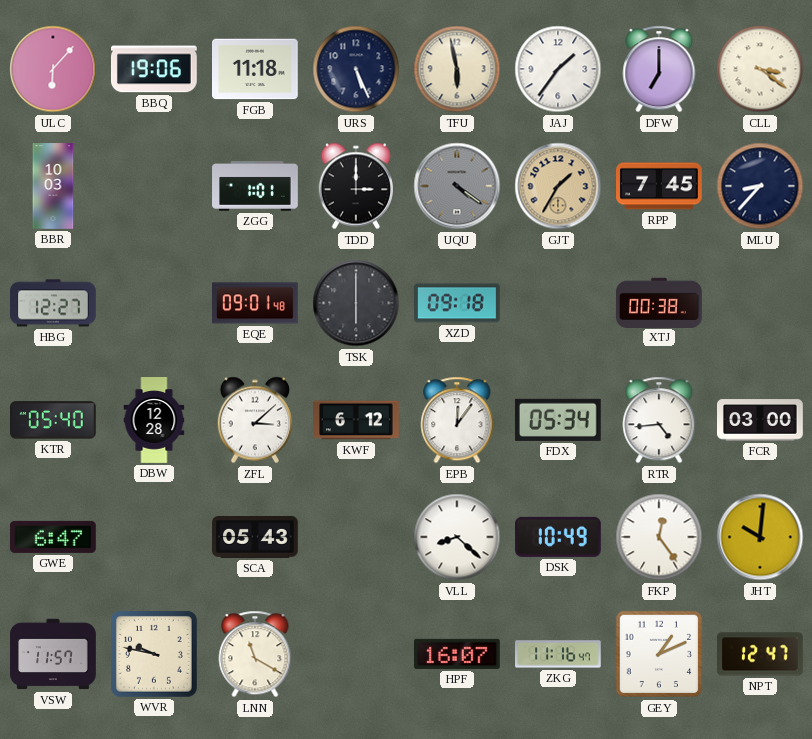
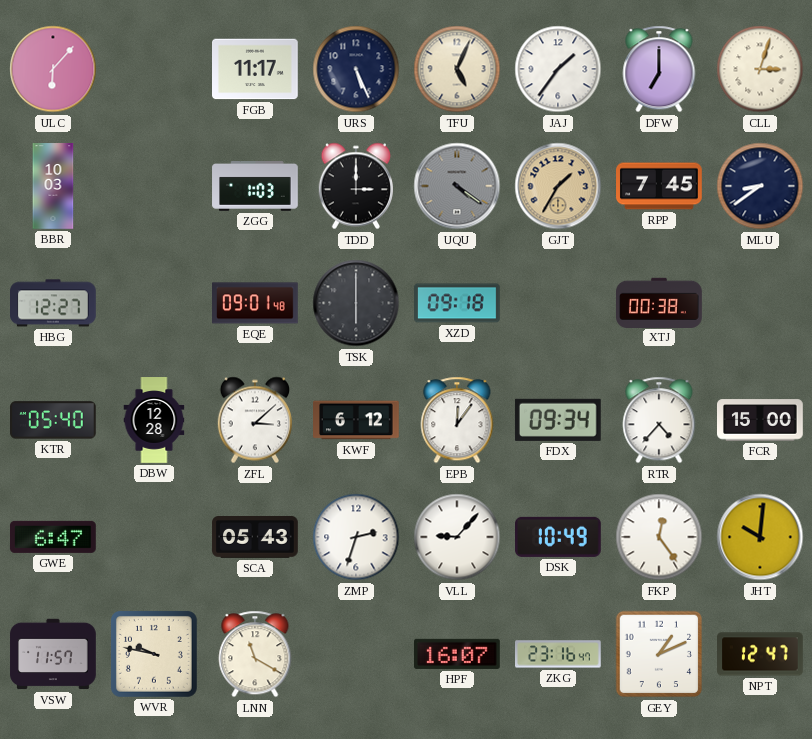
BBQ: 19:06 -> none (155, 69)
FGB: 11:18 -> 11:17 (256, 69)
TFU: 5:58 -> 5:04 (457, 69)
CLL: 3:21 -> 3:03 (760, 69)
ZGG: 1:01 -> 1:03 (255, 187)
MLU: 8:37 -> 8:39 (760, 186)
FDX: 05:34 -> 09:34 (558, 420)
RTR: 4:44 -> 4:37 (659, 420)
FCR: 03:00 -> 15:00 (761, 420)
ZMP: none -> 2:33 (356, 537)
VLL: 8:22 -> 9:07 (457, 537)
ZKG: 11:16 -> 23:16 (559, 654)
